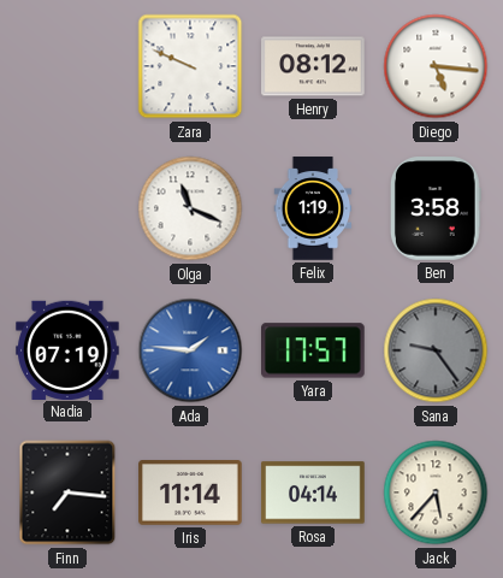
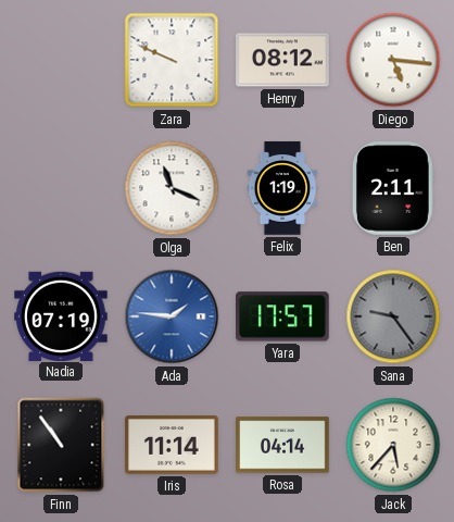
Ben: 3:58 -> 2:11 (394, 188)
Finn: 7:16 -> 10:54 (61, 445)
